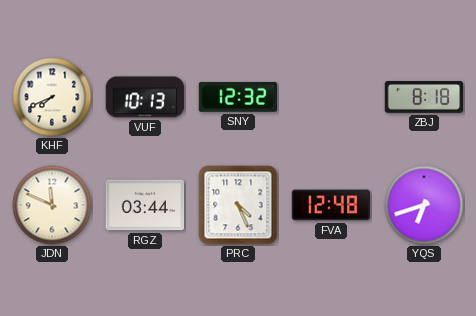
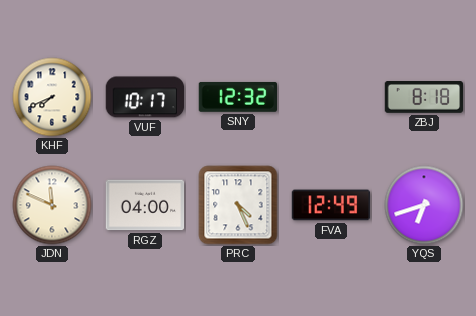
VUF: 10:13 -> 10:17 (145, 97)
RGZ: 03:44 -> 04:00 (145, 205)
FVA: 12:48 -> 12:49 (331, 205)
